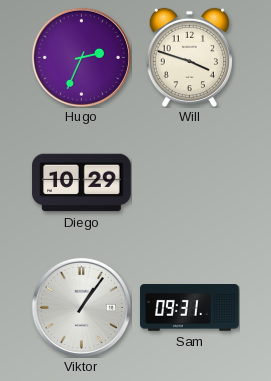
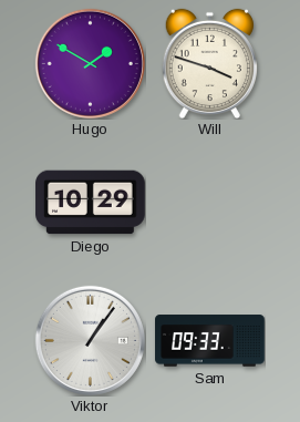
Hugo: 2:34 -> 1:50 (90, 63)
Sam: 09:31 -> 09:33 (210, 341)
